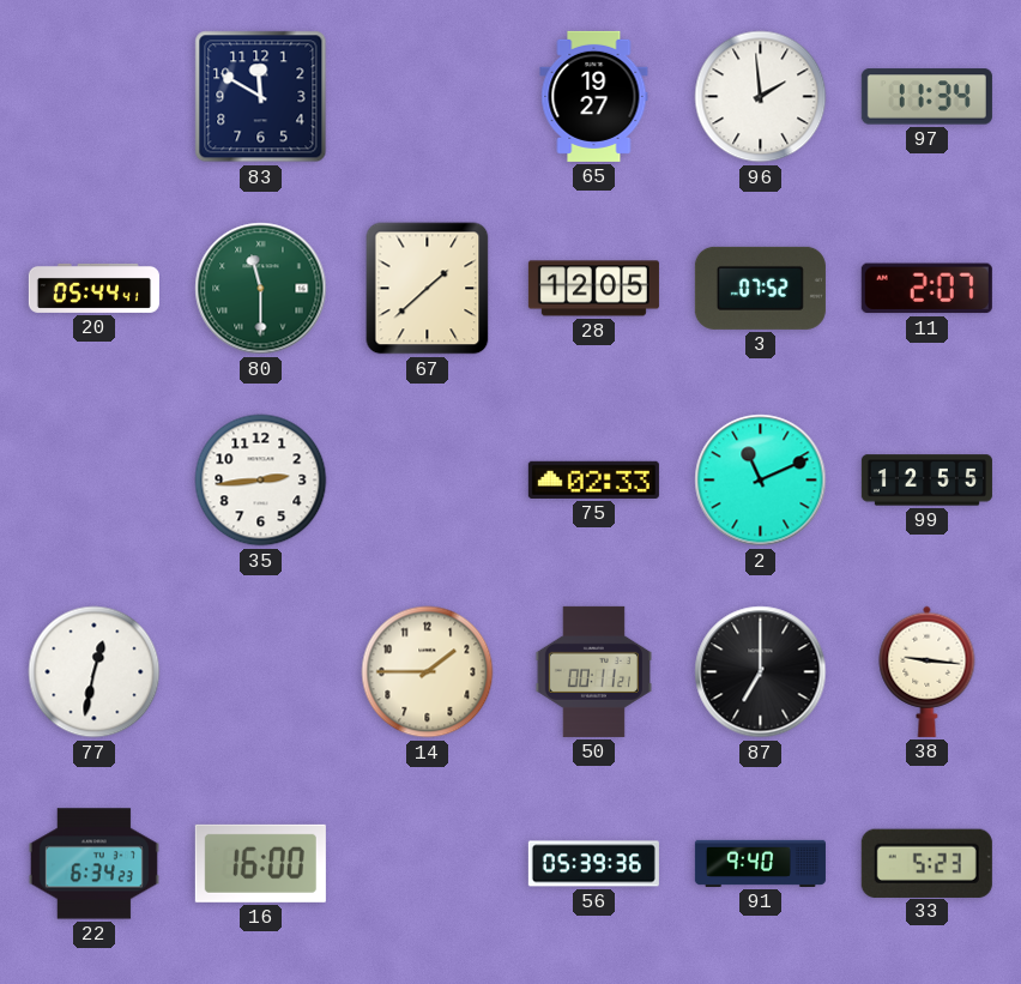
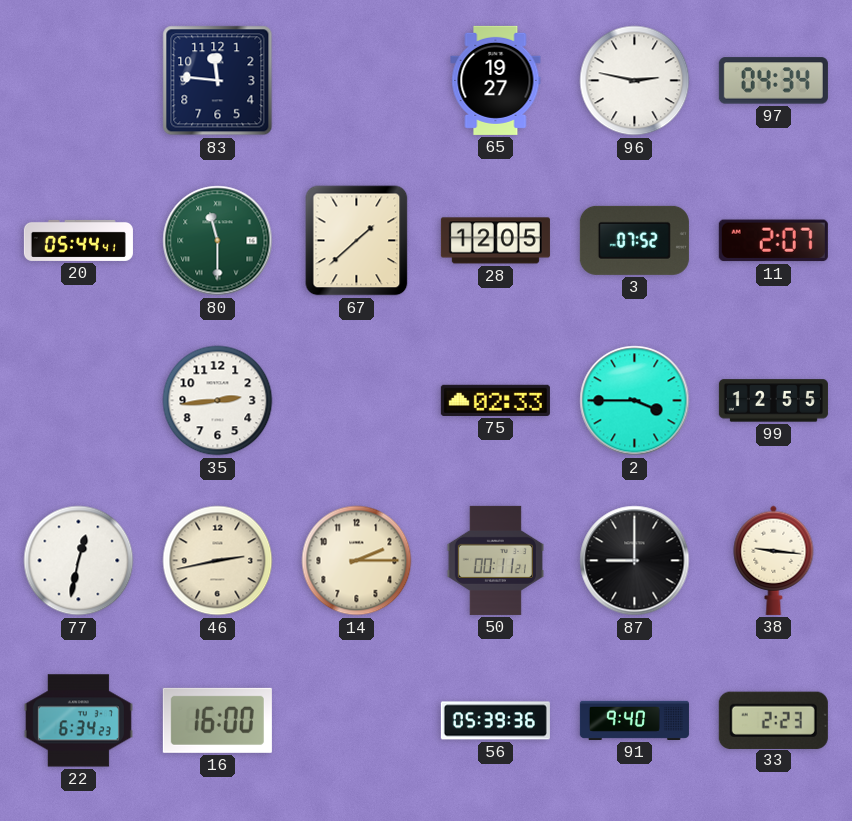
83: 11:50 -> 11:46 (218, 81)
96: 1:59 -> 2:47 (635, 81)
97: 11:34 -> 04:34 (773, 81)
2: 11:11 -> 3:45 (635, 401)
46: none -> 2:43 (218, 561)
14: 1:45 -> 2:15 (357, 561)
87: 7:00 -> 9:00 (635, 561)
33: 5:23 -> 2:23 (773, 720)
